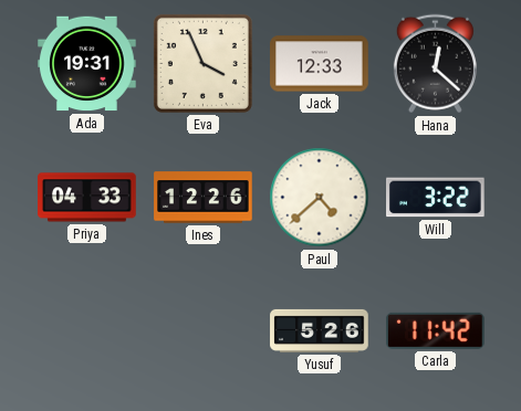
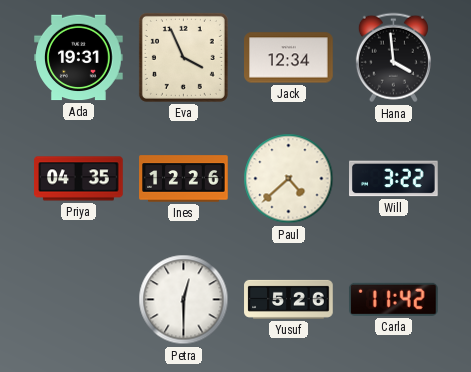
Jack: 12:33 -> 12:34 (289, 58)
Hana: 12:22 -> 3:59 (393, 58)
Priya: 04:33 -> 04:35 (79, 179)
Petra: none -> 12:30 (184, 300)
